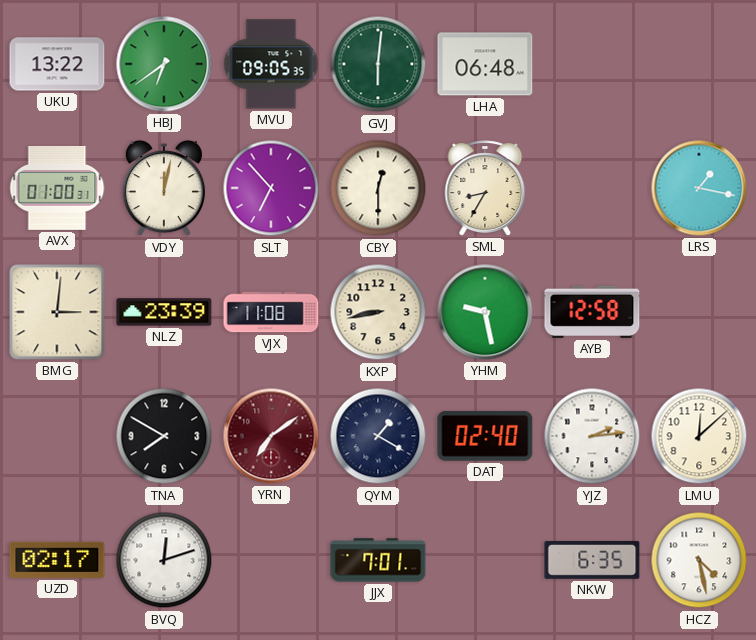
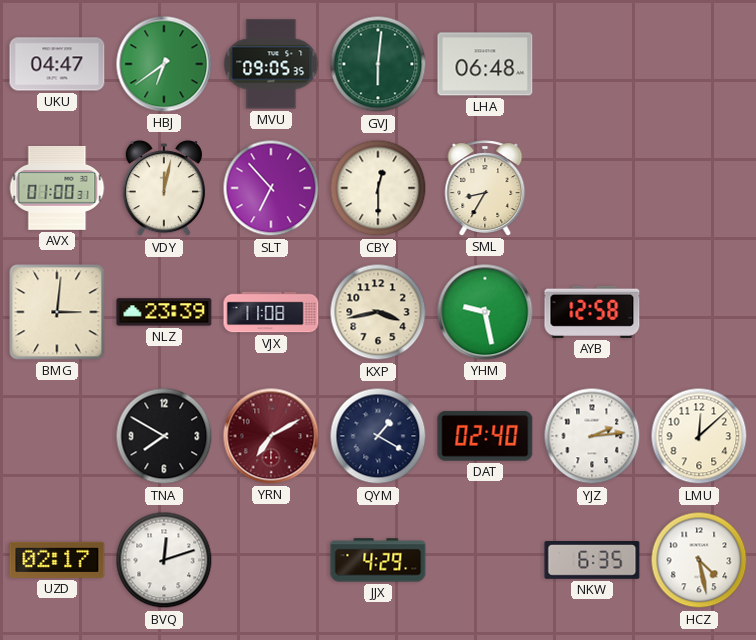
UKU: 13:22 -> 04:47 (57, 64)
LRS: 1:17 -> none (699, 188)
KXP: 8:43 -> 3:43 (378, 312)
YRN: 7:09 -> 7:10 (271, 436)
JJX: 7:01 -> 4:29 (378, 560)
